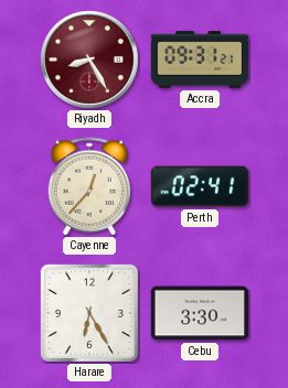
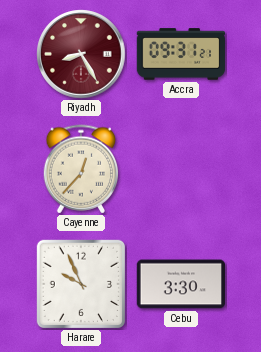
Perth: 02:41 -> none (200, 186)
Harare: 6:25 -> 9:56 (80, 283)
